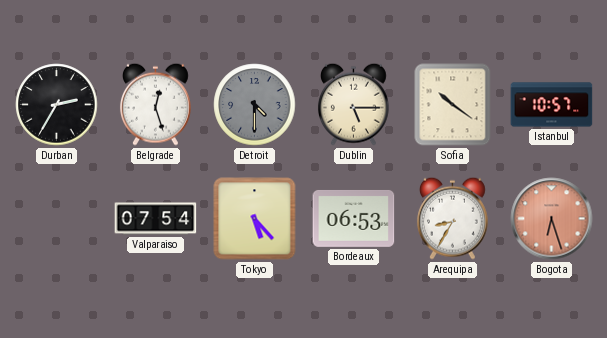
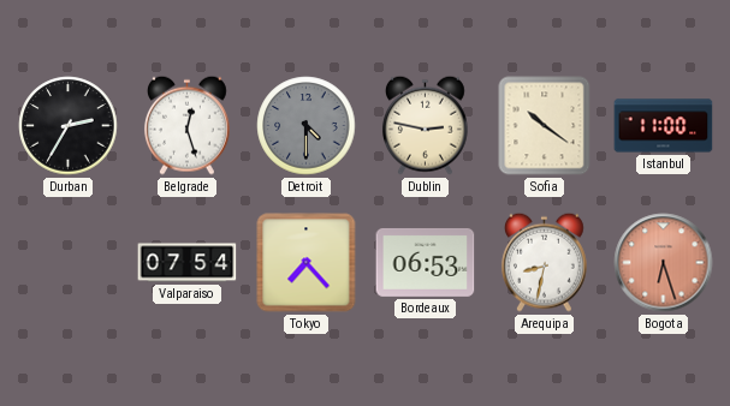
Dublin: 5:15 -> 2:47 (425, 125)
Istanbul: 10:57 -> 11:00 (664, 126)
Tokyo: 5:23 -> 7:23 (307, 263)
Arequipa: 8:35 -> 8:32 (544, 262)
